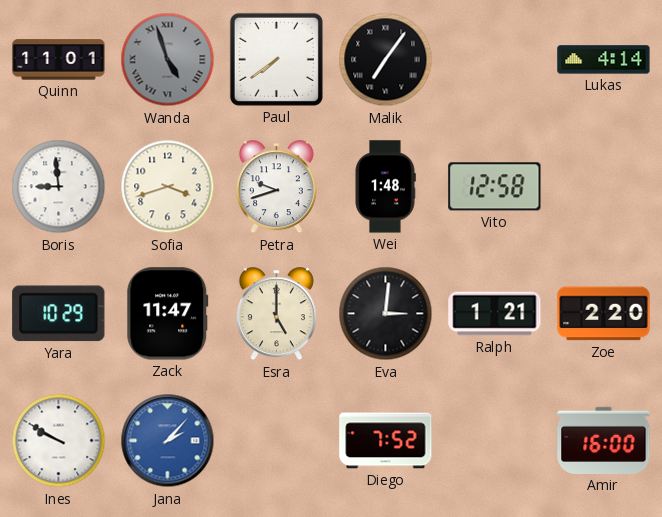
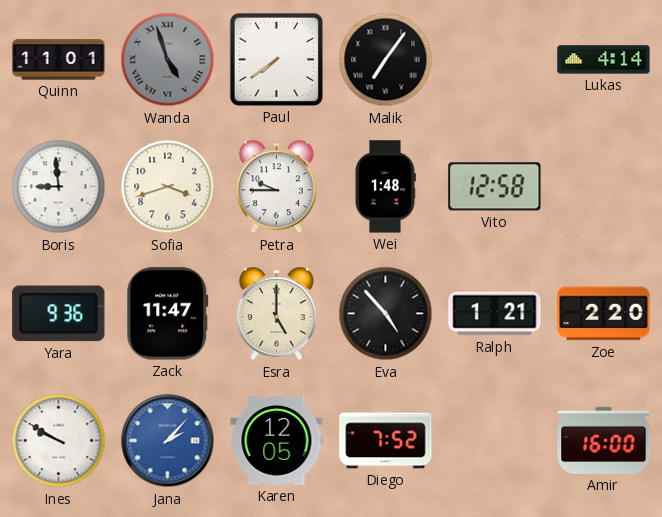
Petra: 9:42 -> 9:45 (276, 187)
Yara: 10:29 -> 9:36 (59, 314)
Eva: 3:01 -> 4:53 (386, 314)
Karen: none -> 12:05 (277, 441)
